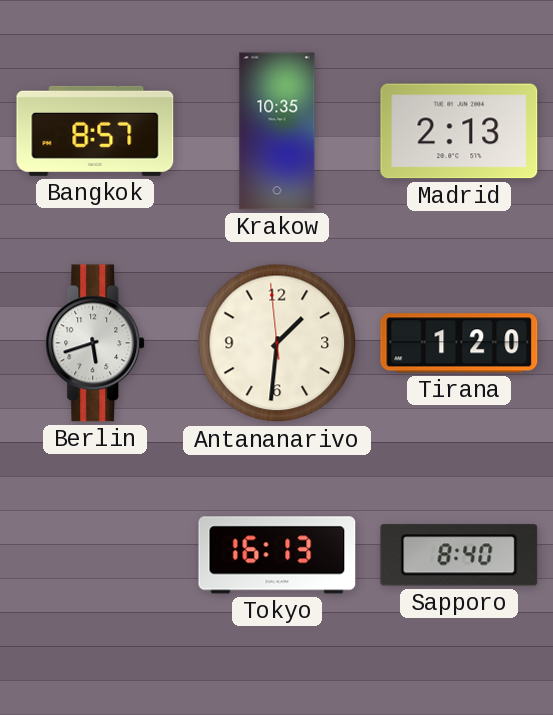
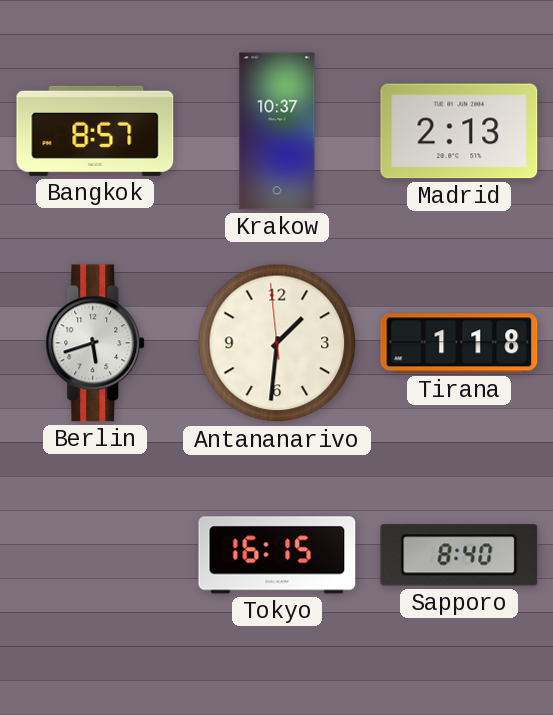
Krakow: 10:35 -> 10:37 (277, 131)
Tirana: 1:20 -> 1:18 (459, 343)
Tokyo: 16:13 -> 16:15 (277, 555)
